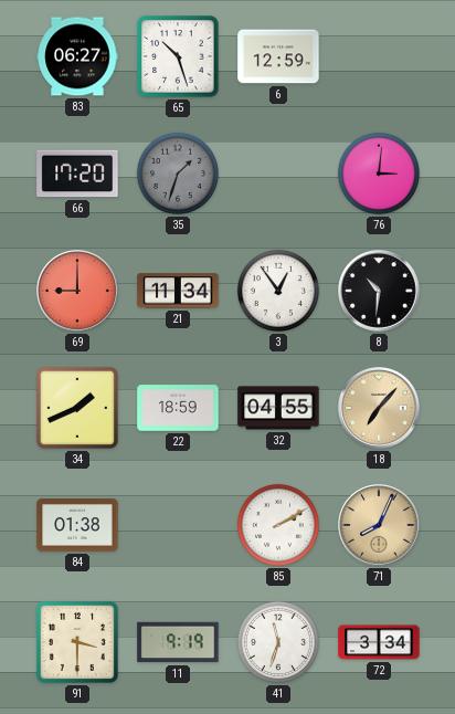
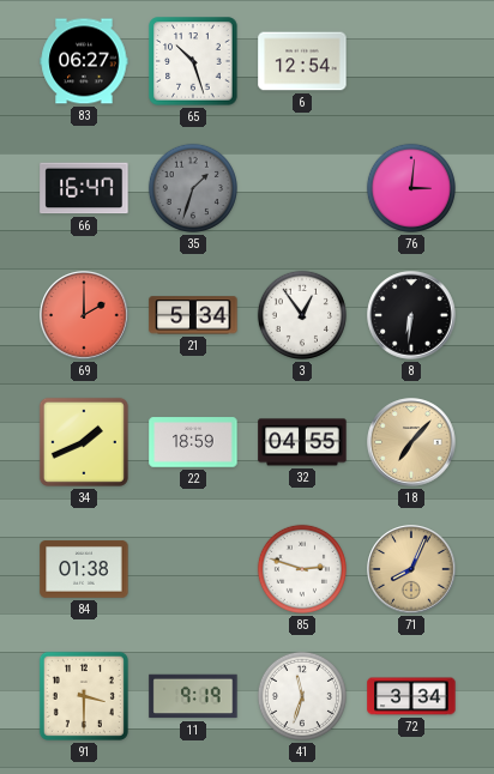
6: 12:59 -> 12:54 (302, 61)
66: 17:20 -> 16:47 (84, 188)
69: 9:00 -> 2:00 (84, 315)
21: 11:34 -> 5:34 (193, 315)
8: 10:31 -> 6:31 (411, 315)
85: 2:10 -> 2:48 (302, 569)
